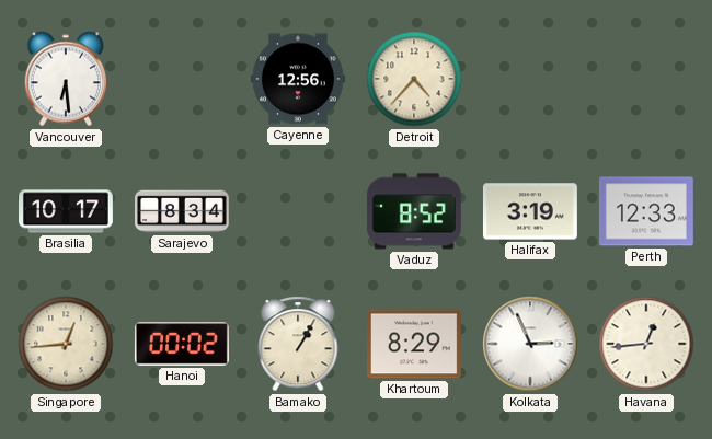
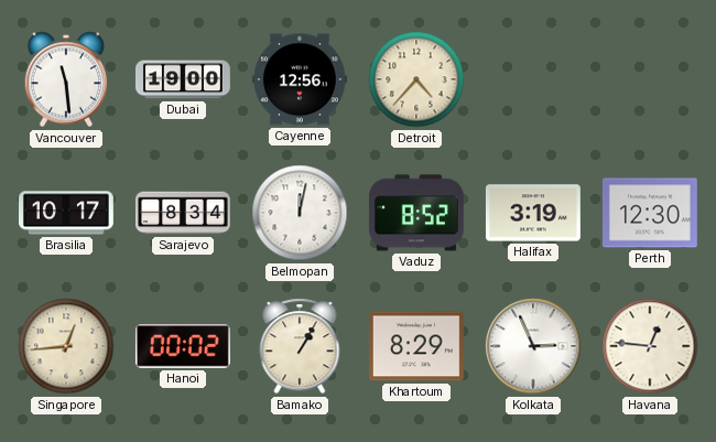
Vancouver: 6:29 -> 11:29 (66, 79)
Dubai: none -> 19:00 (184, 79)
Belmopan: none -> 12:02 (300, 213)
Perth: 12:33 -> 12:30 (650, 213)
Havana: 12:44 -> 12:46 (650, 346)
